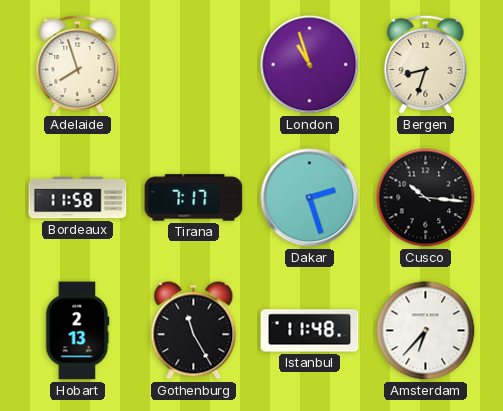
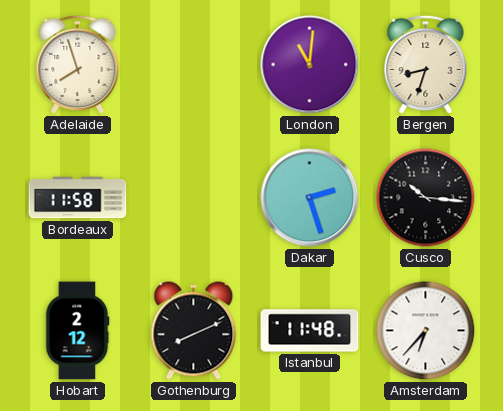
London: 10:57 -> 11:01 (310, 65)
Tirana: 7:17 -> none (194, 198)
Hobart: 2:13 -> 2:12 (77, 331)
Gothenburg: 11:25 -> 8:11 (194, 331)
